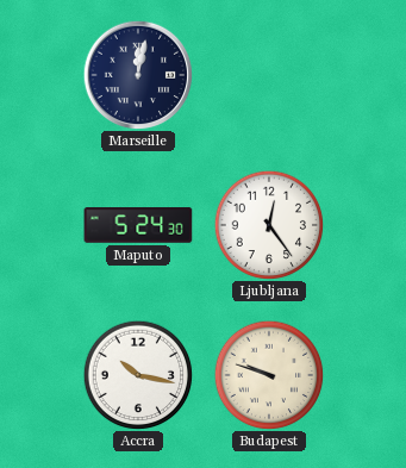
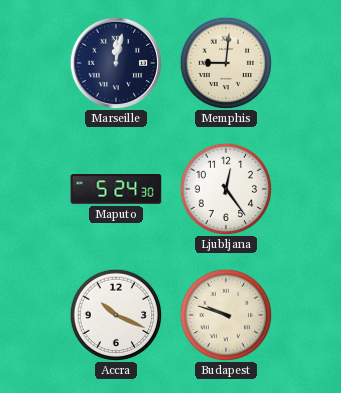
Memphis: none -> 9:01 (226, 63)
Accra: 10:17 -> 10:19 (116, 315)
